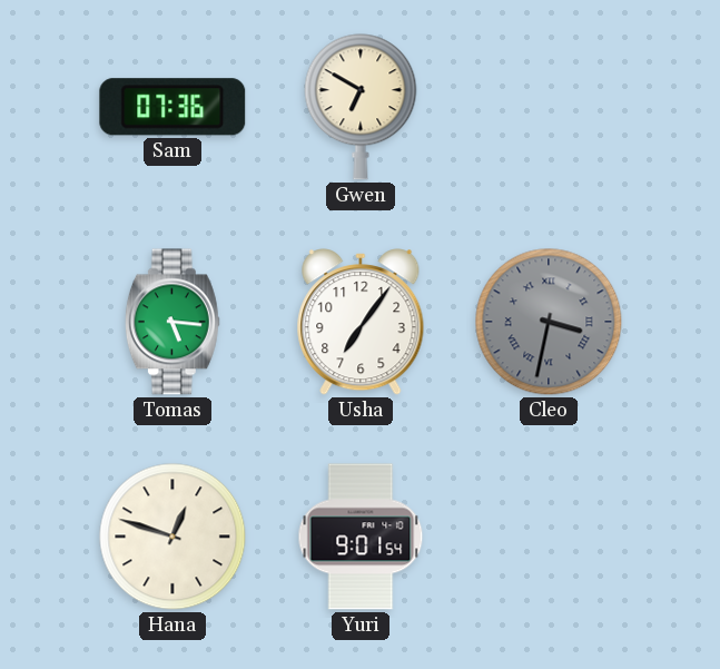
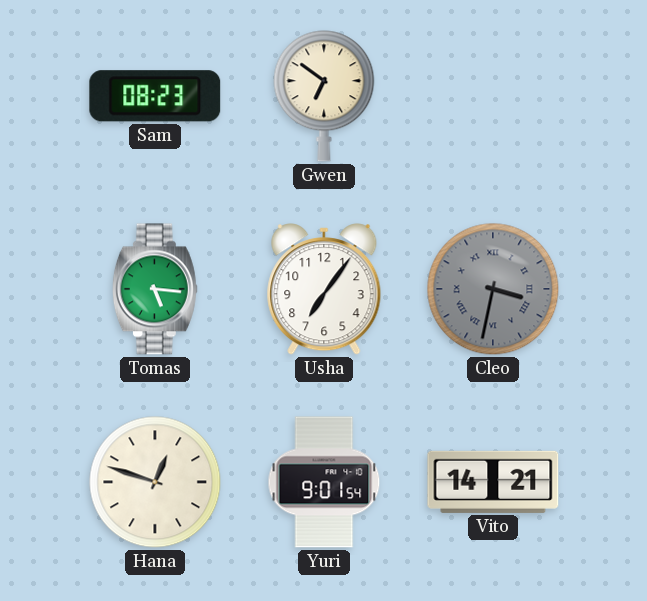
Sam: 07:36 -> 08:23 (155, 96)
Gwen: 6:50 -> 6:51 (324, 96)
Vito: none -> 14:21 (493, 482)
